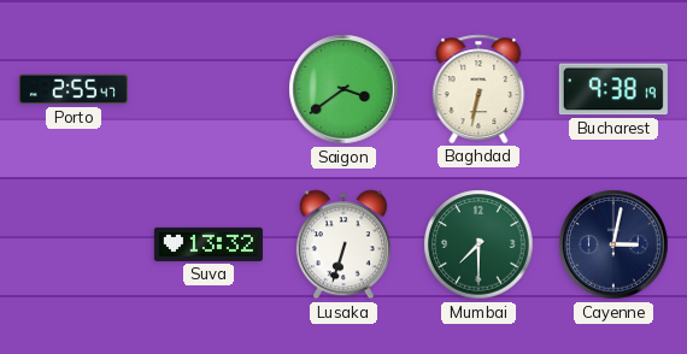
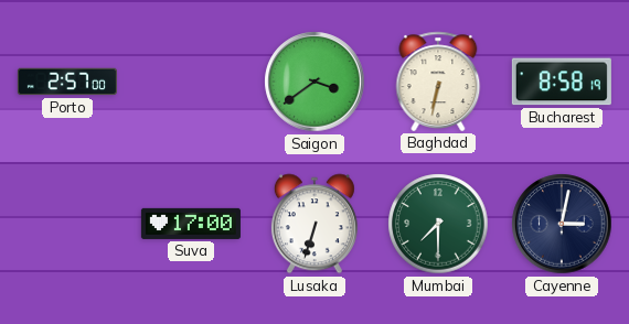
Porto: 2:55 -> 2:57 (67, 82)
Bucharest: 9:38 -> 8:58 (562, 82)
Suva: 13:32 -> 17:00 (191, 224)
